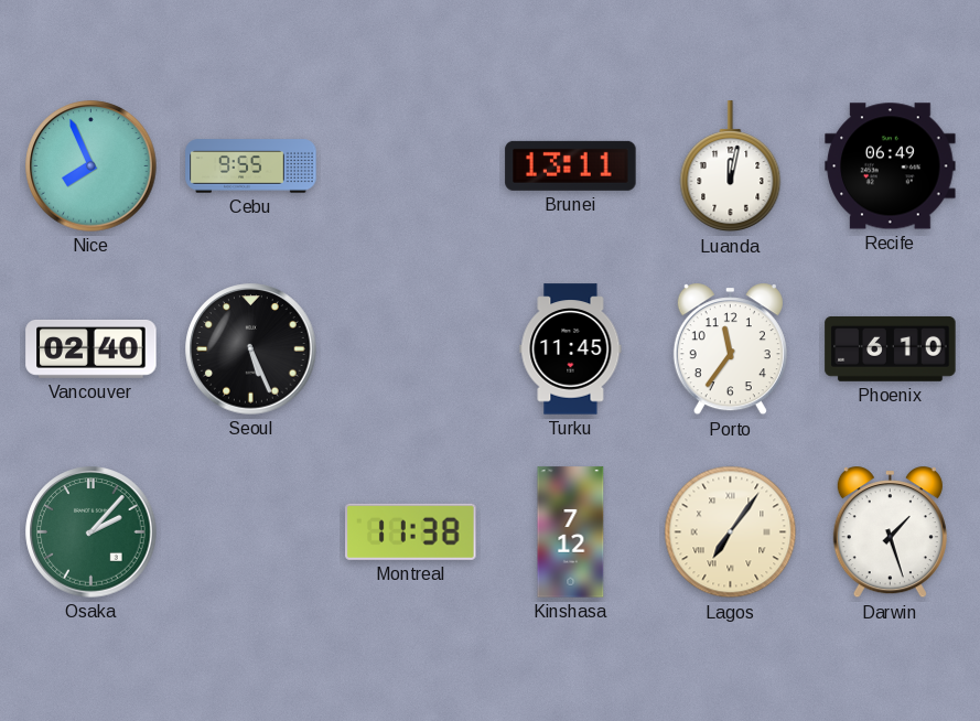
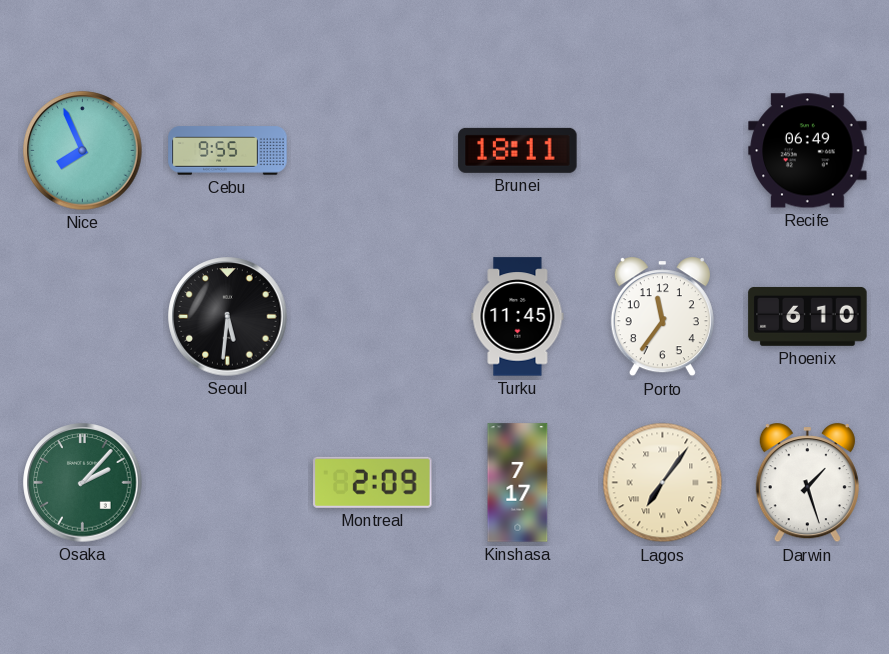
Brunei: 13:11 -> 18:11 (518, 150)
Luanda: 12:02 -> none (731, 166)
Vancouver: 02:40 -> none (91, 348)
Seoul: 5:26 -> 5:31 (228, 317)
Montreal: 11:38 -> 2:09 (373, 482)
Kinshasa: 7:12 -> 7:17 (518, 483)
